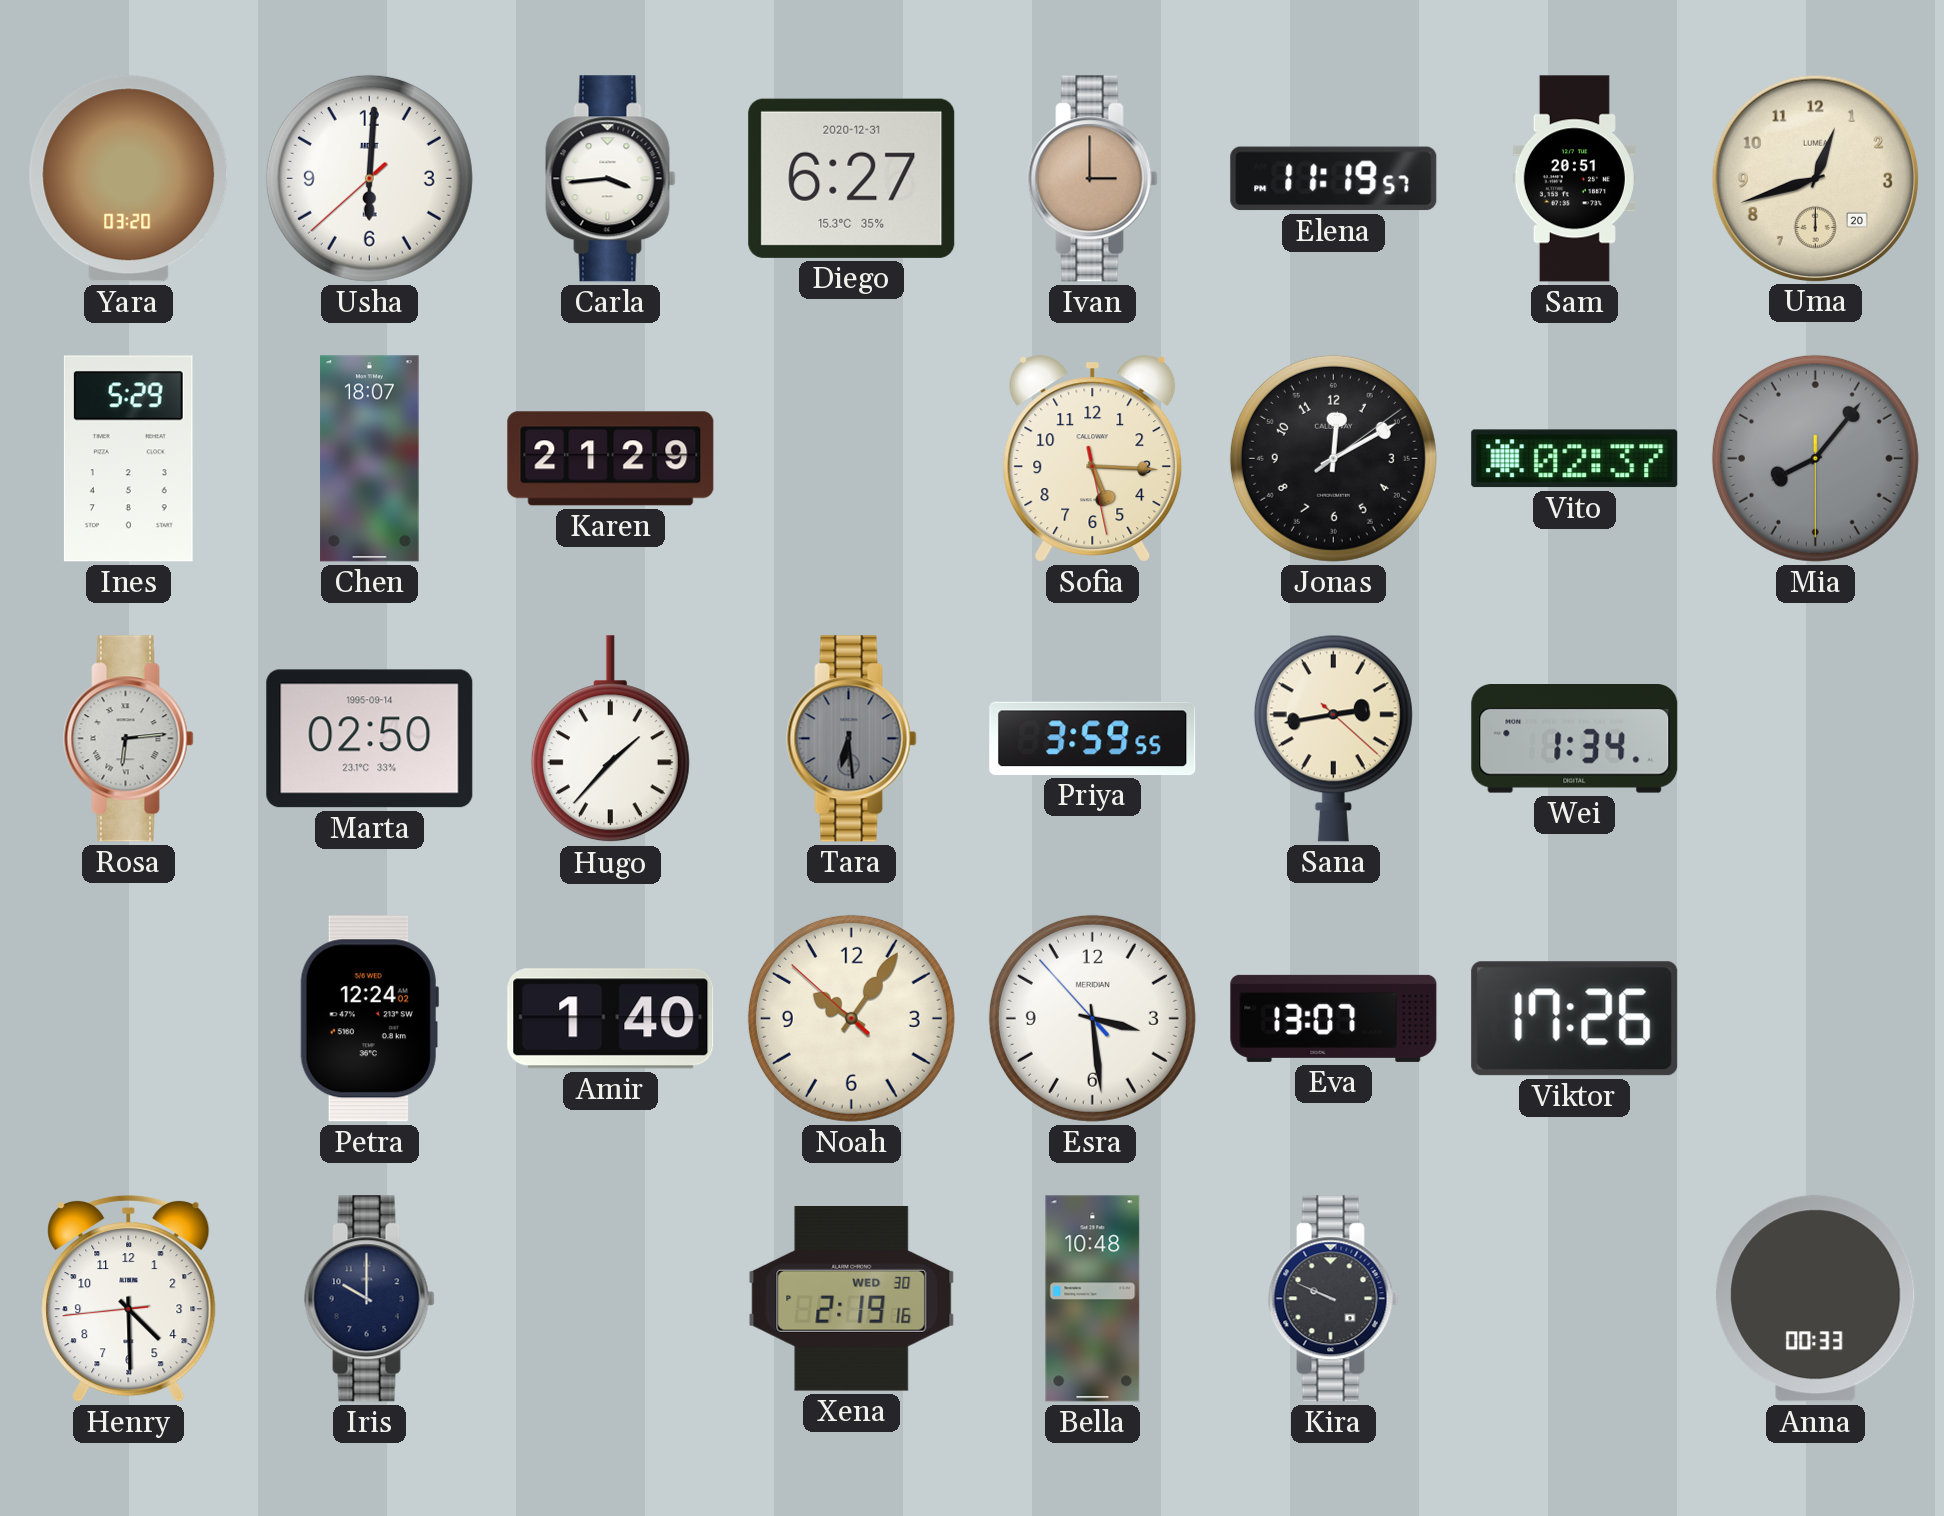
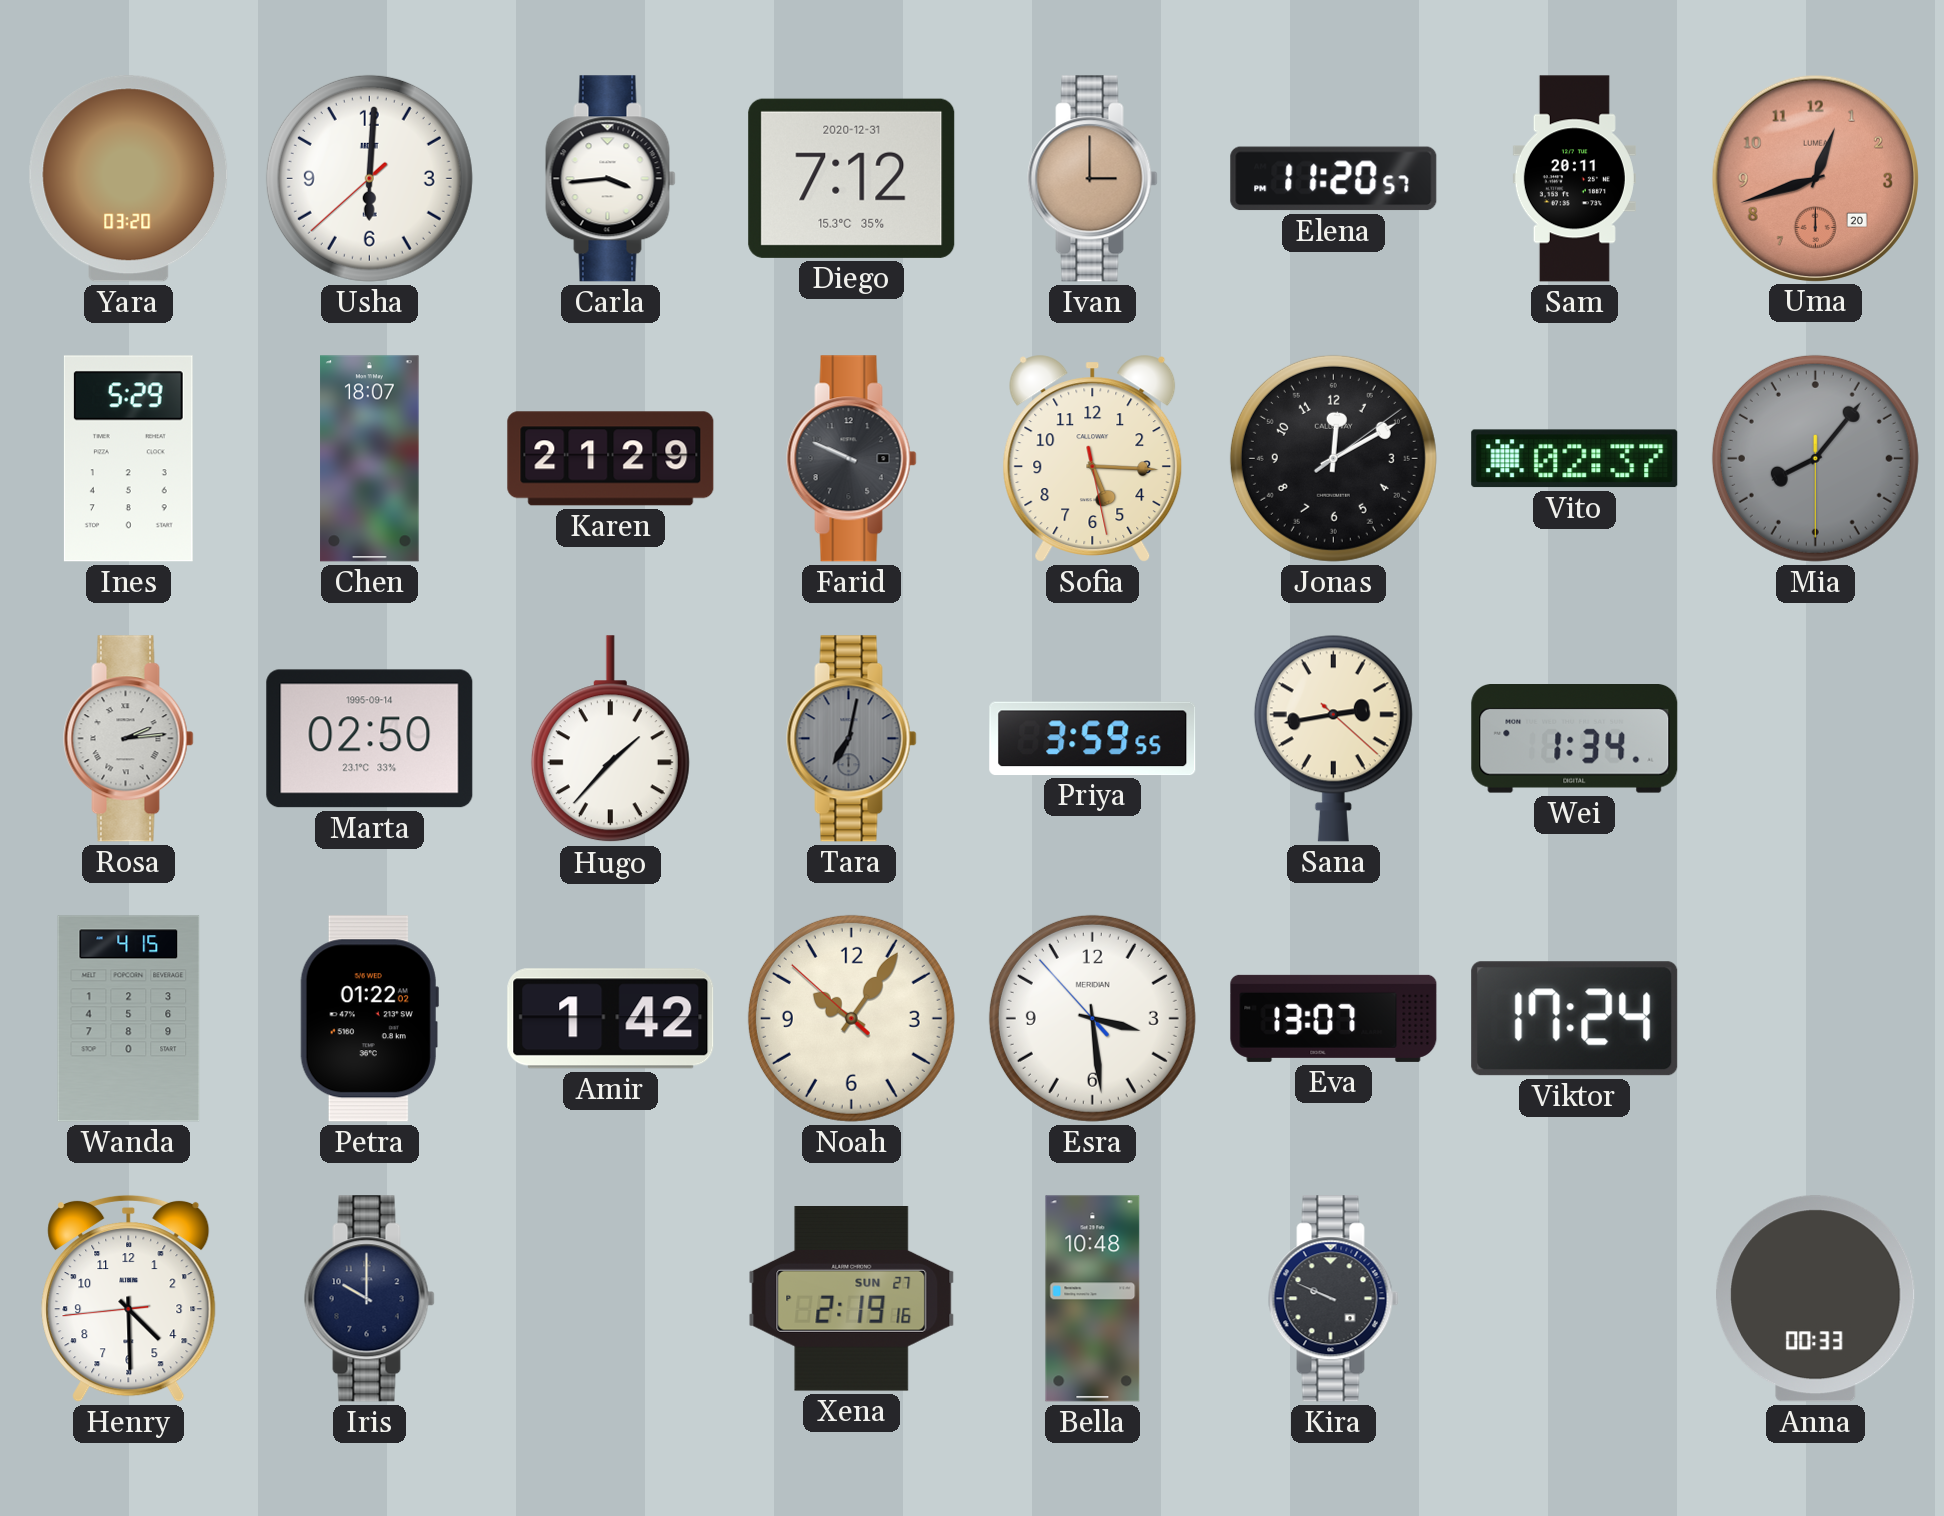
Diego: 6:27 -> 7:12 (852, 178)
Elena: 11:19 -> 11:20 (1334, 179)
Sam: 20:51 -> 20:11 (1574, 179)
Uma dial: cream -> salmon (1815, 178)
Farid: none -> 9:49 (852, 459)
Rosa: 6:14 -> 2:14 (129, 739)
Tara: 6:29 -> 7:02 (852, 739)
Wanda: none -> 4:15 (129, 1019)
Petra: 12:24 -> 01:22 (369, 1019)
Amir: 1:40 -> 1:42 (611, 1019)
Viktor: 17:26 -> 17:24 (1575, 1019)
Xena date: WED 30 -> SUN 27 (852, 1299)
